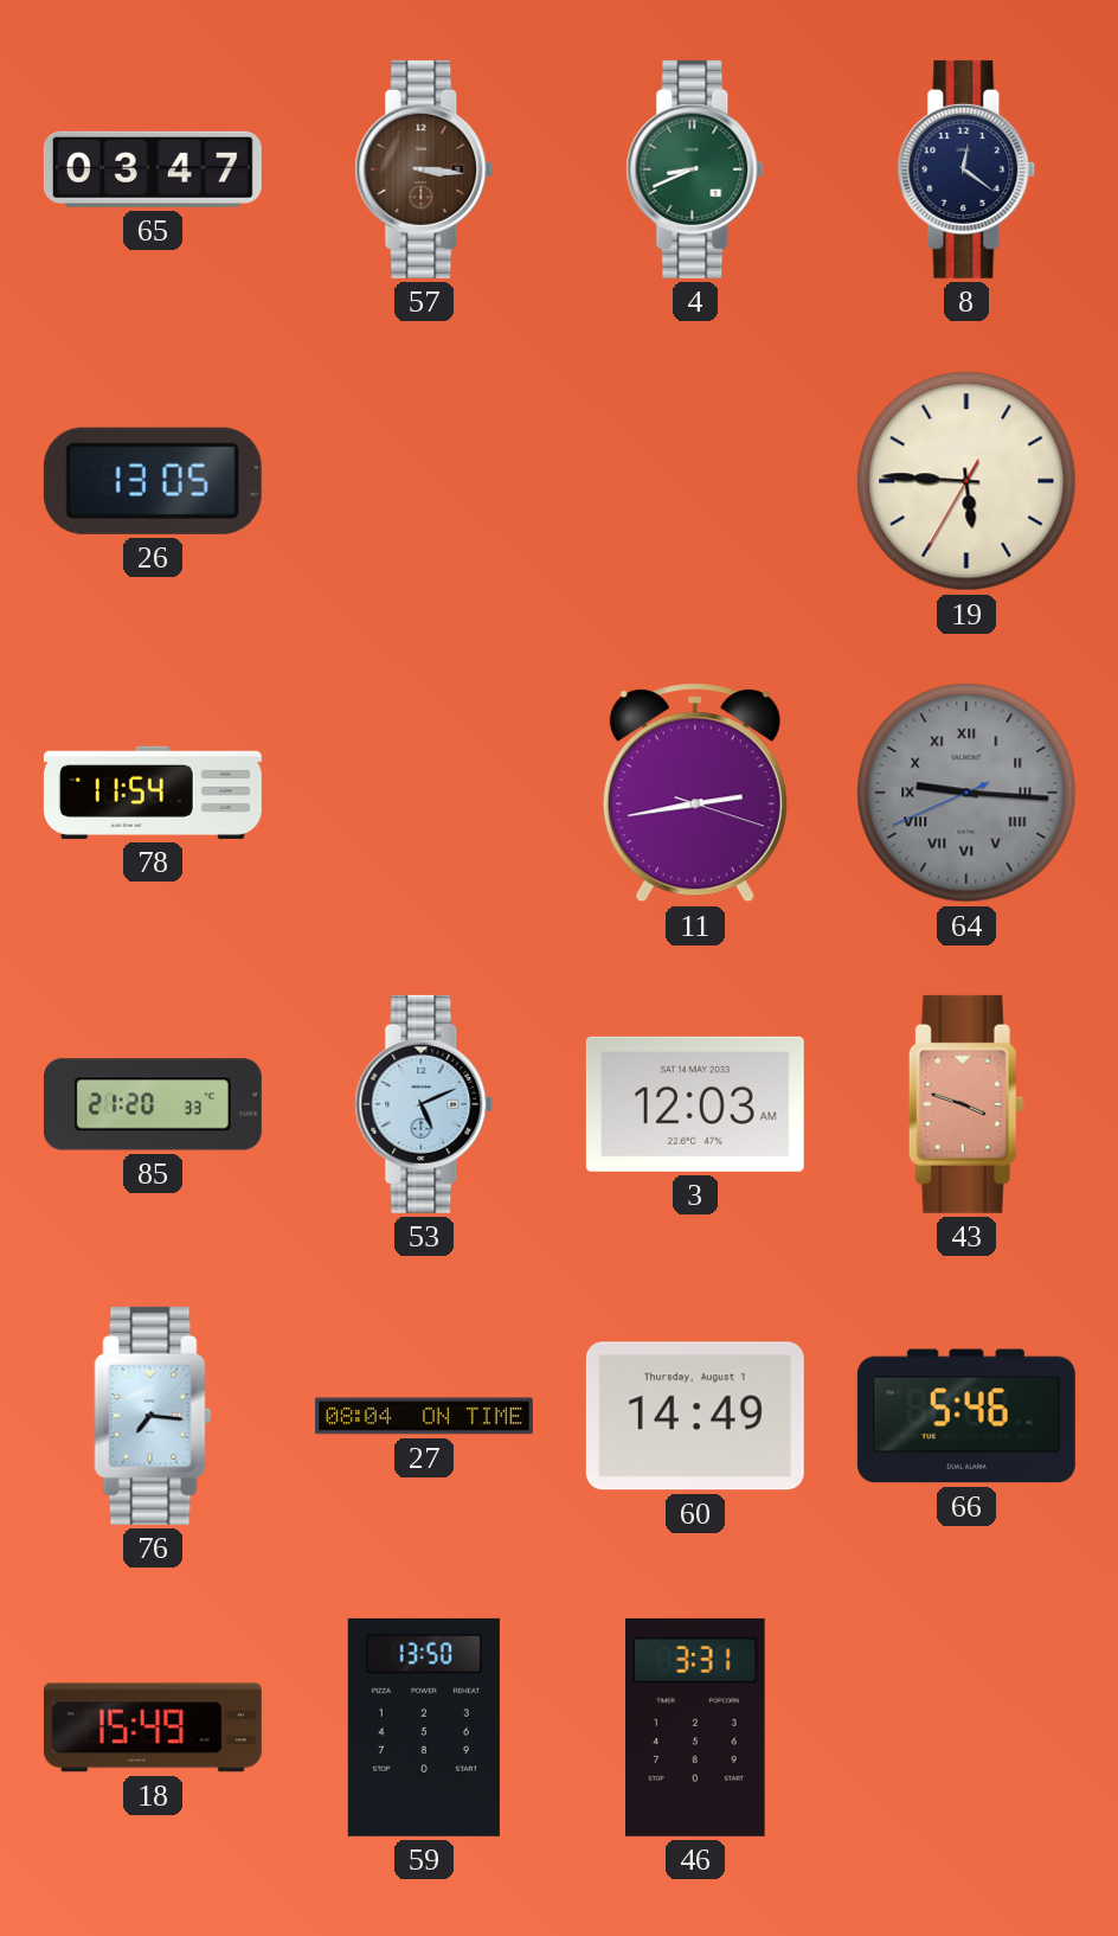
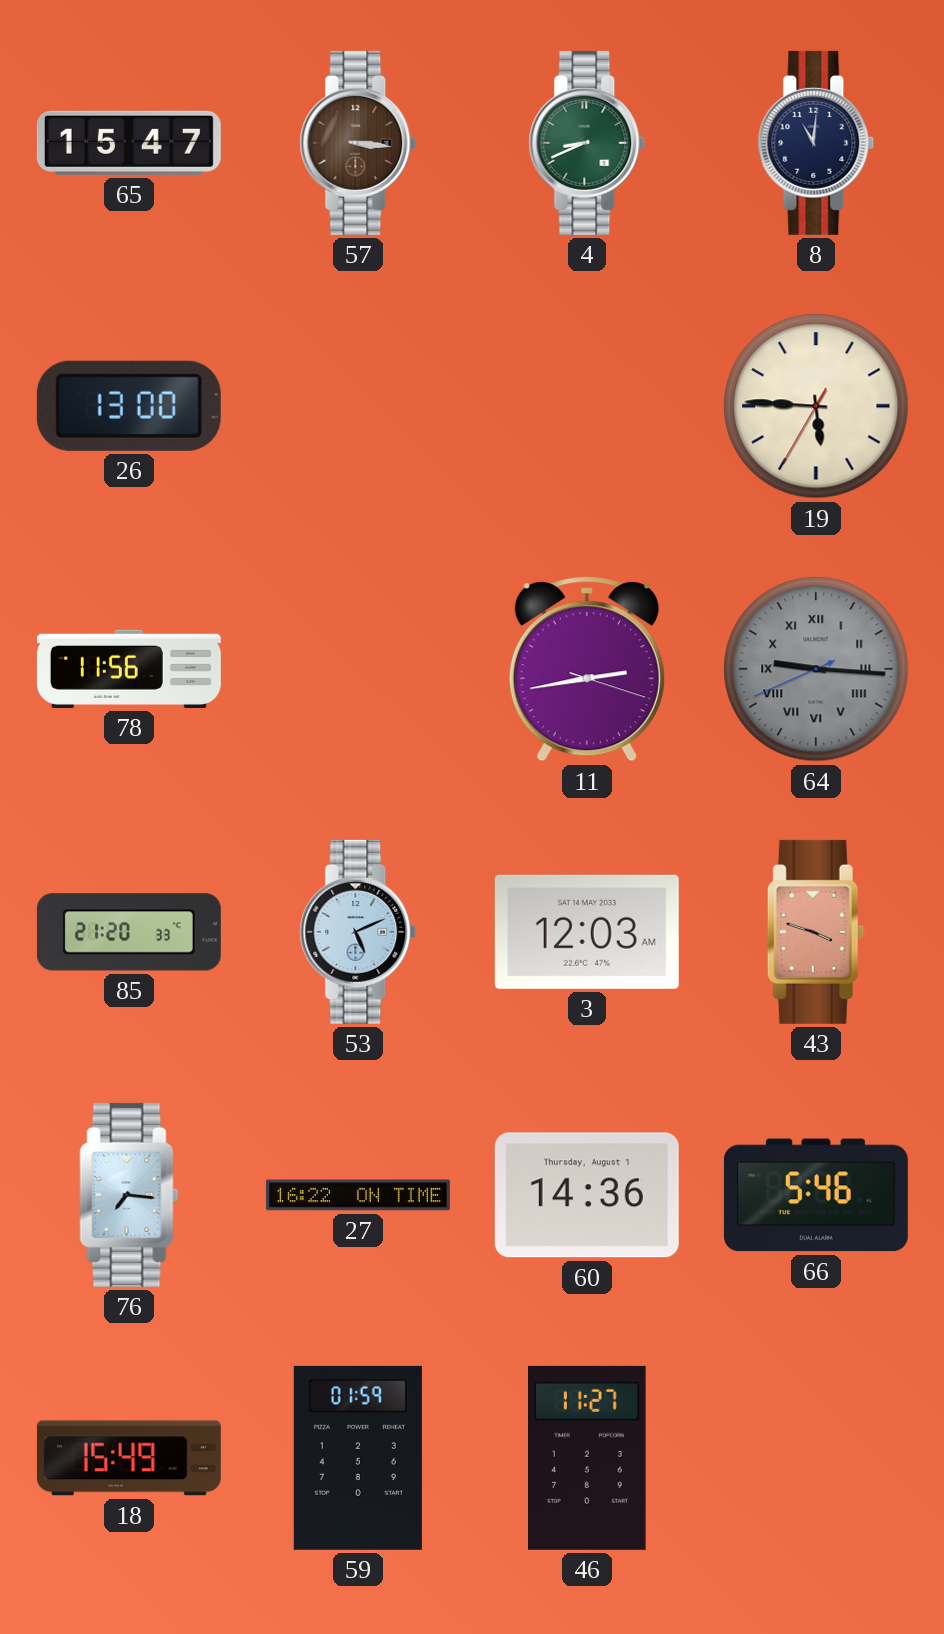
65: 03:47 -> 15:47 (129, 143)
8: 12:21 -> 11:01 (816, 143)
26: 13:05 -> 13:00 (129, 406)
78: 11:54 -> 11:56 (129, 669)
27: 08:04 -> 16:22 (358, 1195)
60: 14:49 -> 14:36 (587, 1195)
59: 13:50 -> 01:59 (358, 1458)
46: 3:31 -> 11:27 (588, 1458)
